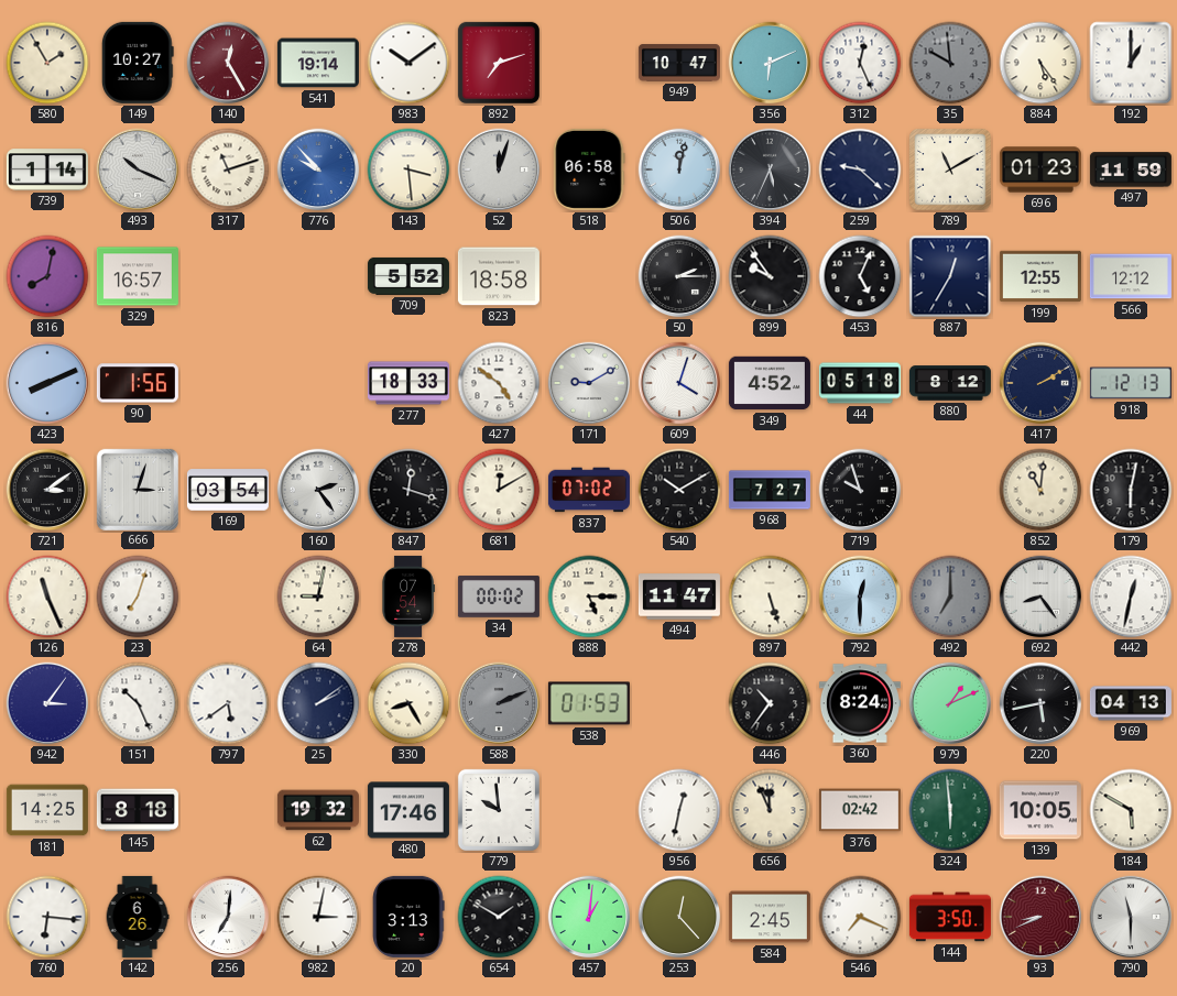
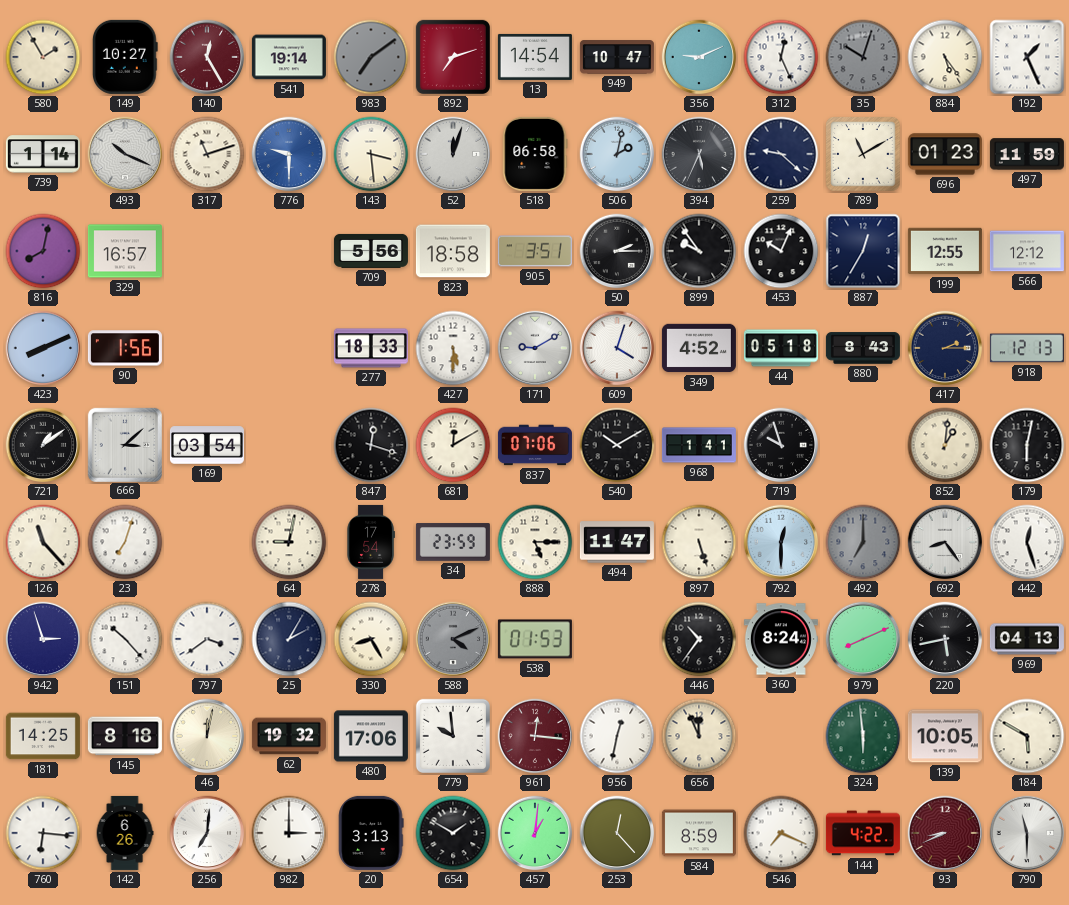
983: 10:09 -> 7:09 (371, 57)
983 dial: white -> grey (371, 57)
13: none -> 14:54 (535, 57)
356: 6:11 -> 9:11 (699, 57)
35: 9:59 -> 10:03 (863, 57)
192: 1:00 -> 1:26 (1027, 57)
776: 9:53 -> 9:30 (289, 154)
506: 12:02 -> 2:02 (617, 154)
709: 5:52 -> 5:56 (371, 251)
905: none -> 3:51 (535, 251)
453: 5:04 -> 10:04 (781, 251)
427: 4:51 -> 5:30 (453, 348)
880: 8:12 -> 8:43 (863, 348)
417: 2:10 -> 2:15 (945, 348)
721: 3:09 -> 1:09 (43, 445)
666: 3:03 -> 3:08 (124, 444)
160: 2:24 -> none (318, 490)
837: 07:02 -> 07:06 (535, 445)
968: 7:27 -> 1:41 (699, 445)
852: 11:01 -> 1:01 (945, 445)
126: 11:26 -> 11:23 (43, 542)
278: 07:54 -> 17:54 (371, 542)
34: 00:02 -> 23:59 (453, 542)
442: 12:32 -> 12:27 (1027, 542)
942: 3:06 -> 2:57 (43, 639)
151: 10:26 -> 10:23 (125, 639)
797: 5:39 -> 3:39 (207, 639)
25: 2:09 -> 2:05 (289, 639)
588: 2:11 -> 4:11 (453, 639)
979: 1:11 -> 8:11 (863, 639)
46: none -> 12:02 (207, 736)
480: 17:46 -> 17:06 (371, 736)
961: none -> 12:16 (535, 736)
376: 02:42 -> none (860, 810)
982: 3:02 -> 3:00 (289, 833)
584: 2:45 -> 8:59 (699, 833)
144: 3:50 -> 4:22 (863, 833)
